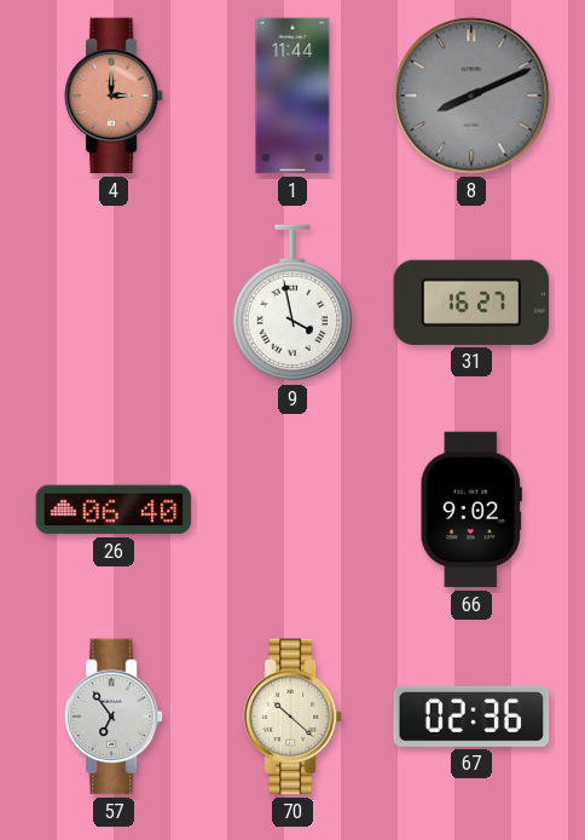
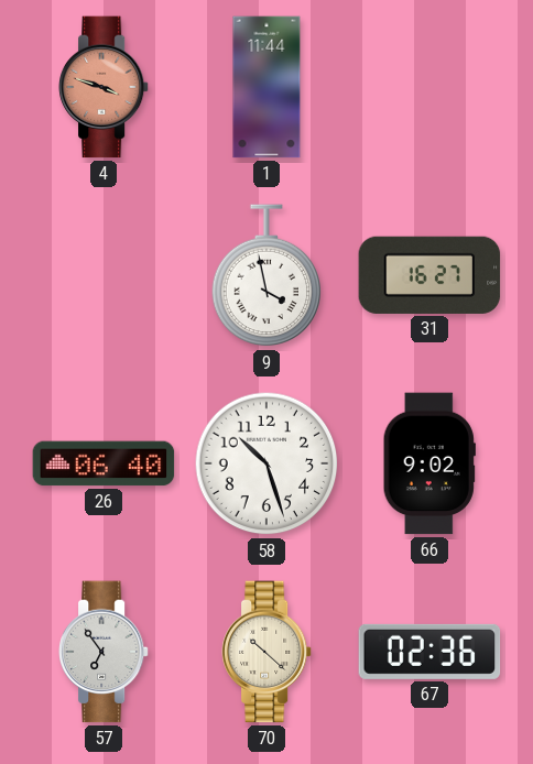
4: 3:00 -> 3:48 (104, 87)
8: 8:11 -> none (471, 96)
58: none -> 10:27 (266, 463)
